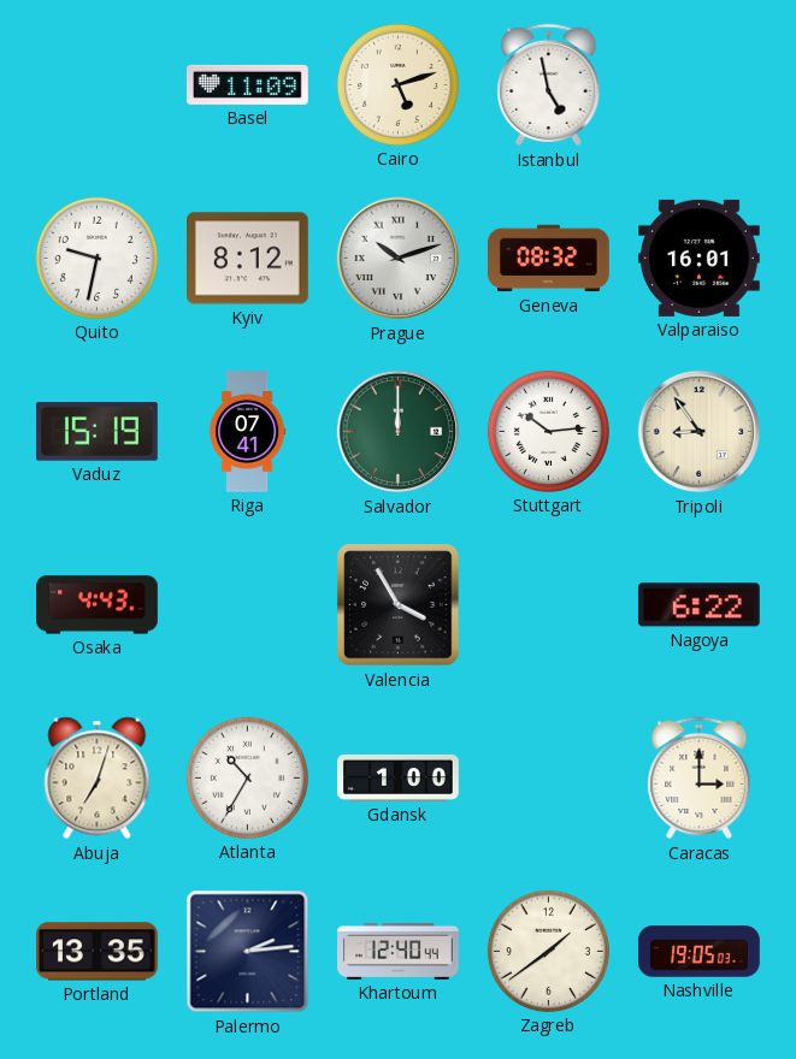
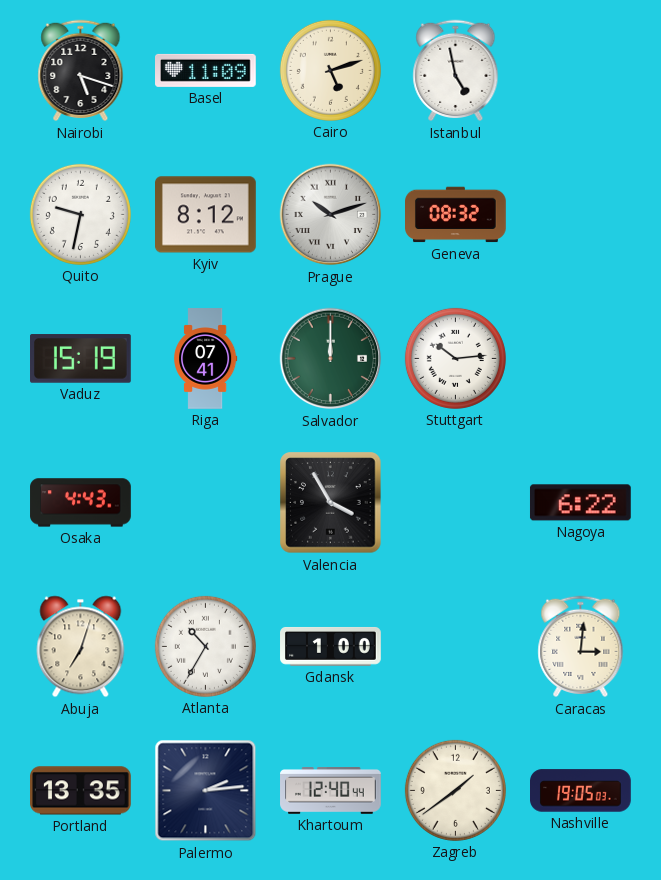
Nairobi: none -> 5:18 (81, 71)
Valparaiso: 16:01 -> none (700, 258)
Tripoli: 8:54 -> none (700, 432)
Caracas: 3:00 -> 3:01 (581, 647)
